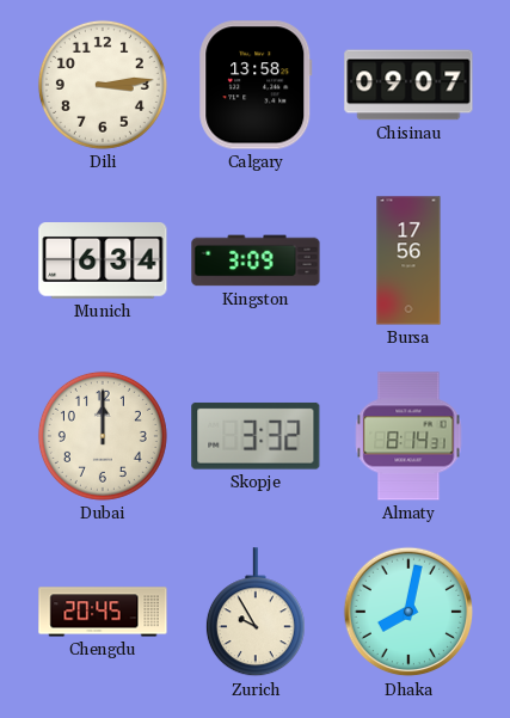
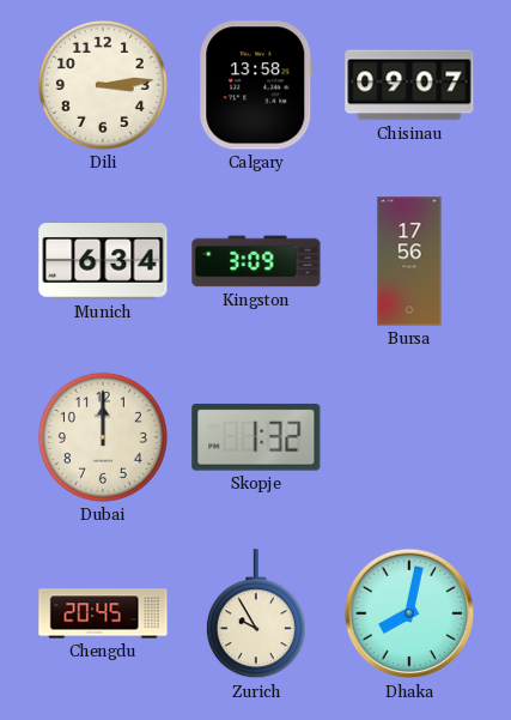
Skopje: 3:32 -> 1:32 (256, 437)
Almaty: 8:14 -> none (408, 436)
